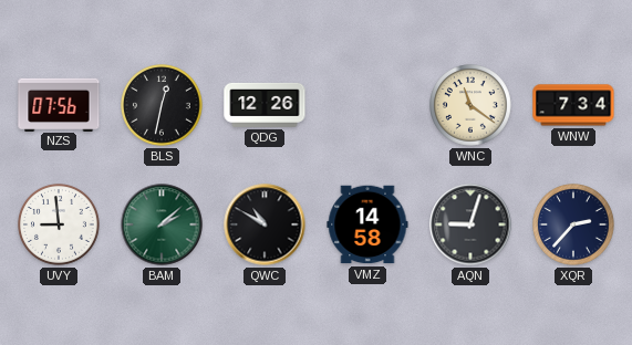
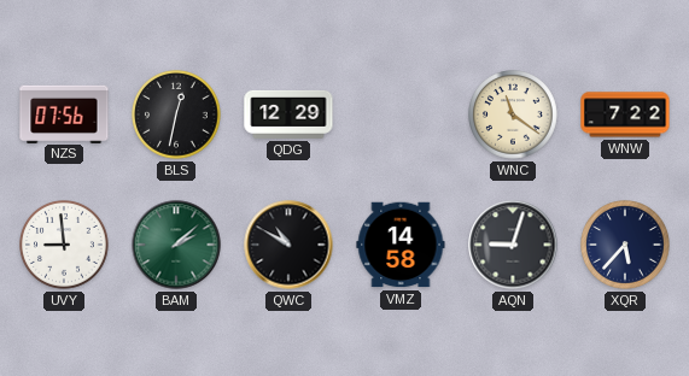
QDG: 12:26 -> 12:29 (288, 114)
WNW: 7:34 -> 7:22 (625, 114)
XQR: 2:37 -> 5:37 (626, 246)
